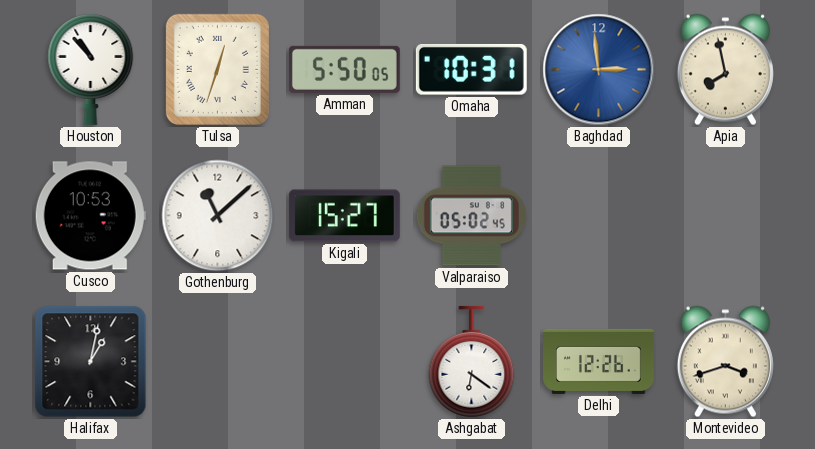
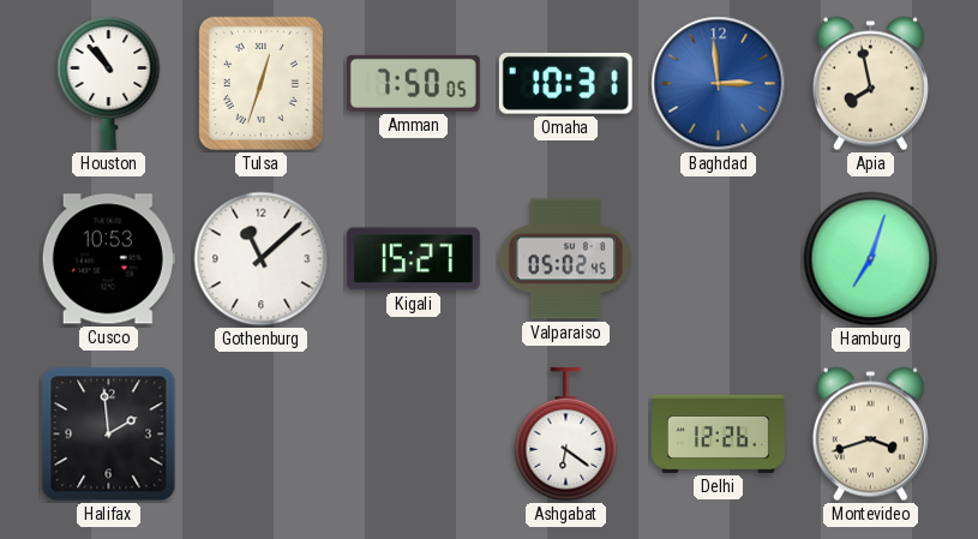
Amman: 5:50 -> 7:50 (413, 83)
Hamburg: none -> 7:03 (871, 259)
Halifax: 1:02 -> 1:59 (109, 435)
